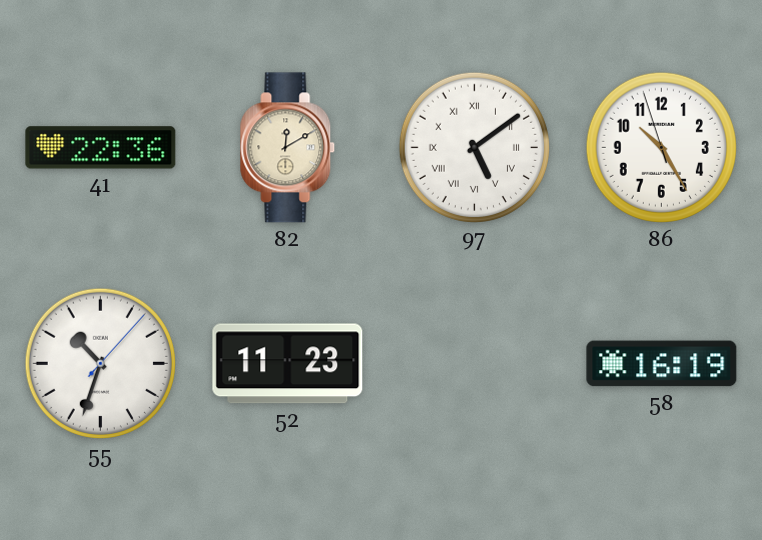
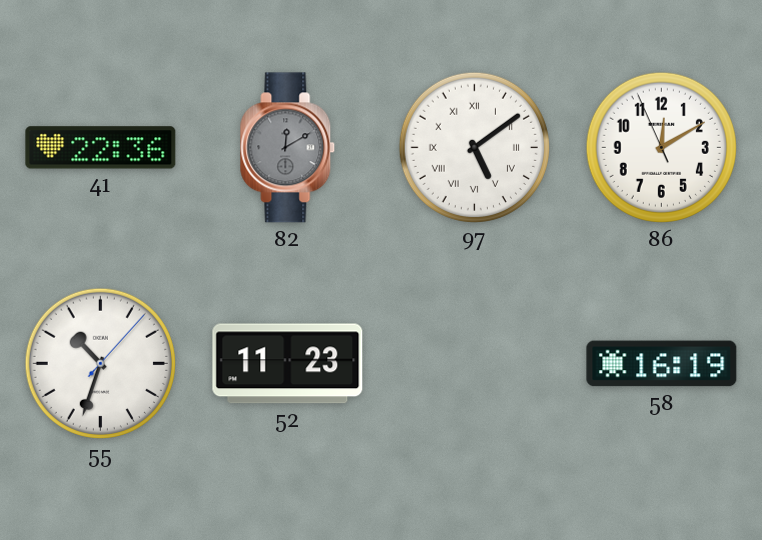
82 dial: cream -> grey (288, 148)
86: 10:24 -> 12:09 (661, 147)
